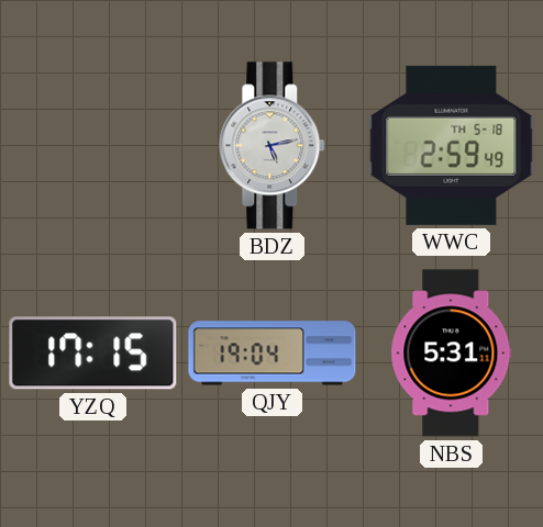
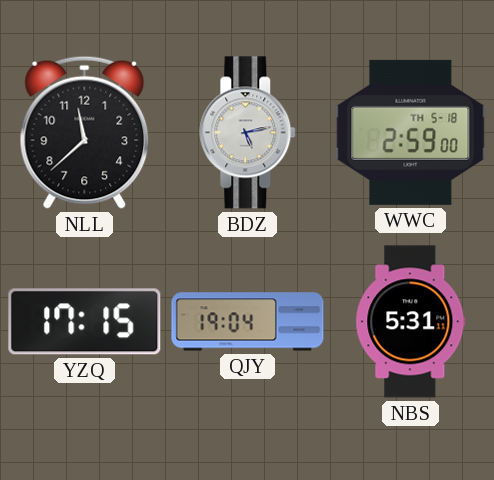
NLL: none -> 11:38 (85, 132)
WWC: 2:59:49 -> 2:59:00 (411, 132)
